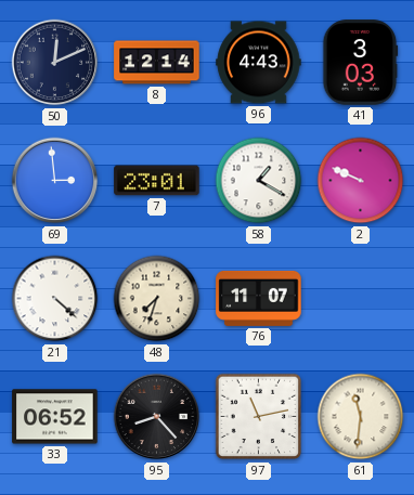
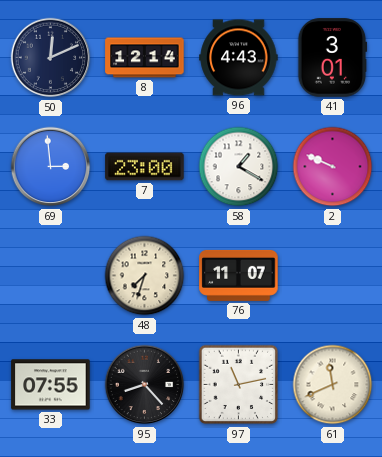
41: 3:03 -> 3:01 (332, 58)
7: 23:01 -> 23:00 (145, 167)
21: 4:22 -> none (55, 299)
33: 06:52 -> 07:55 (51, 385)
61: 11:31 -> 11:41 (333, 385)
